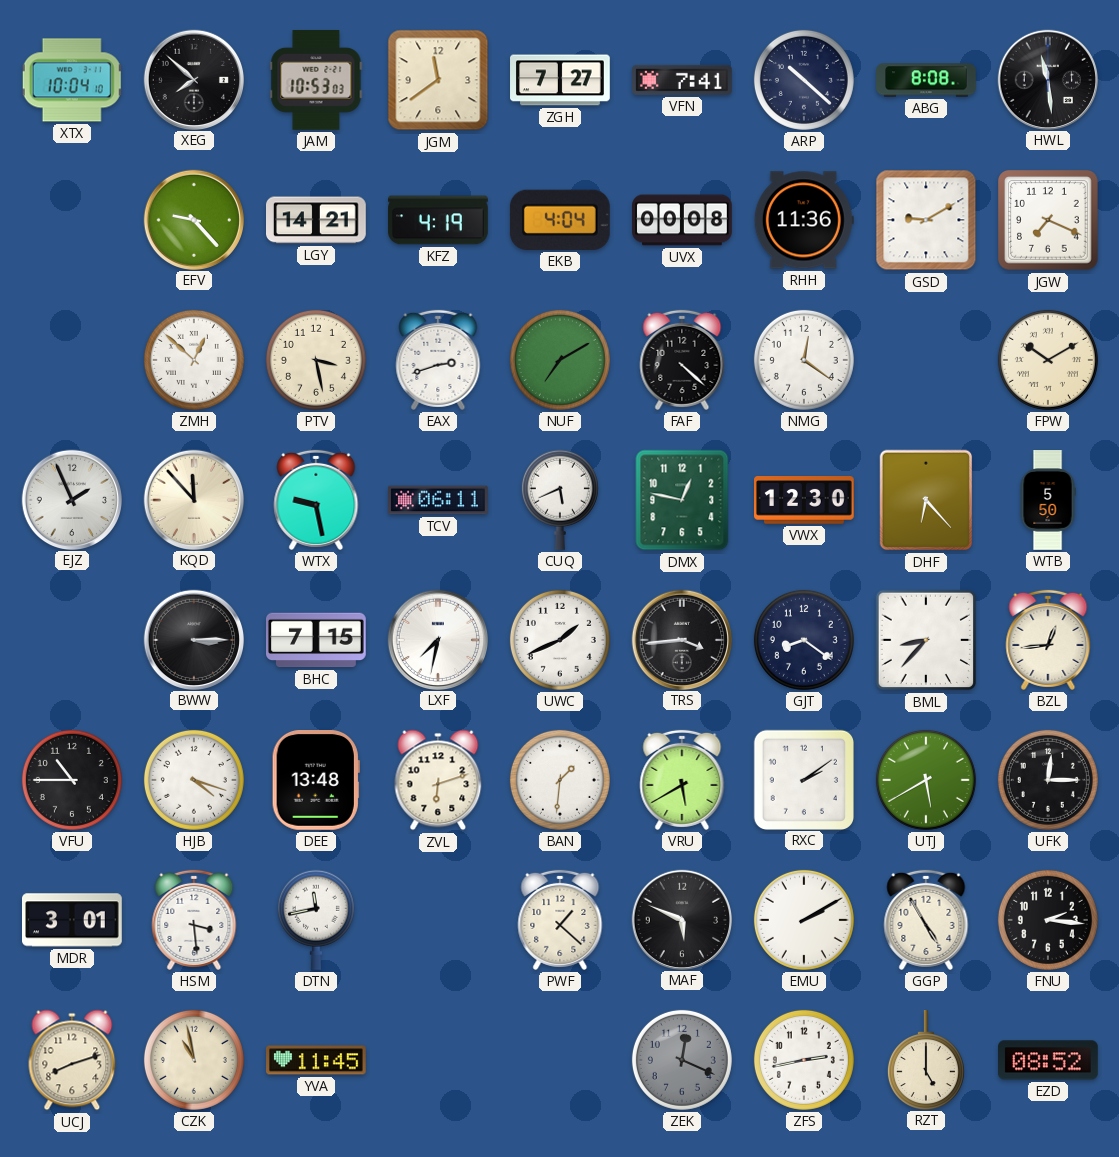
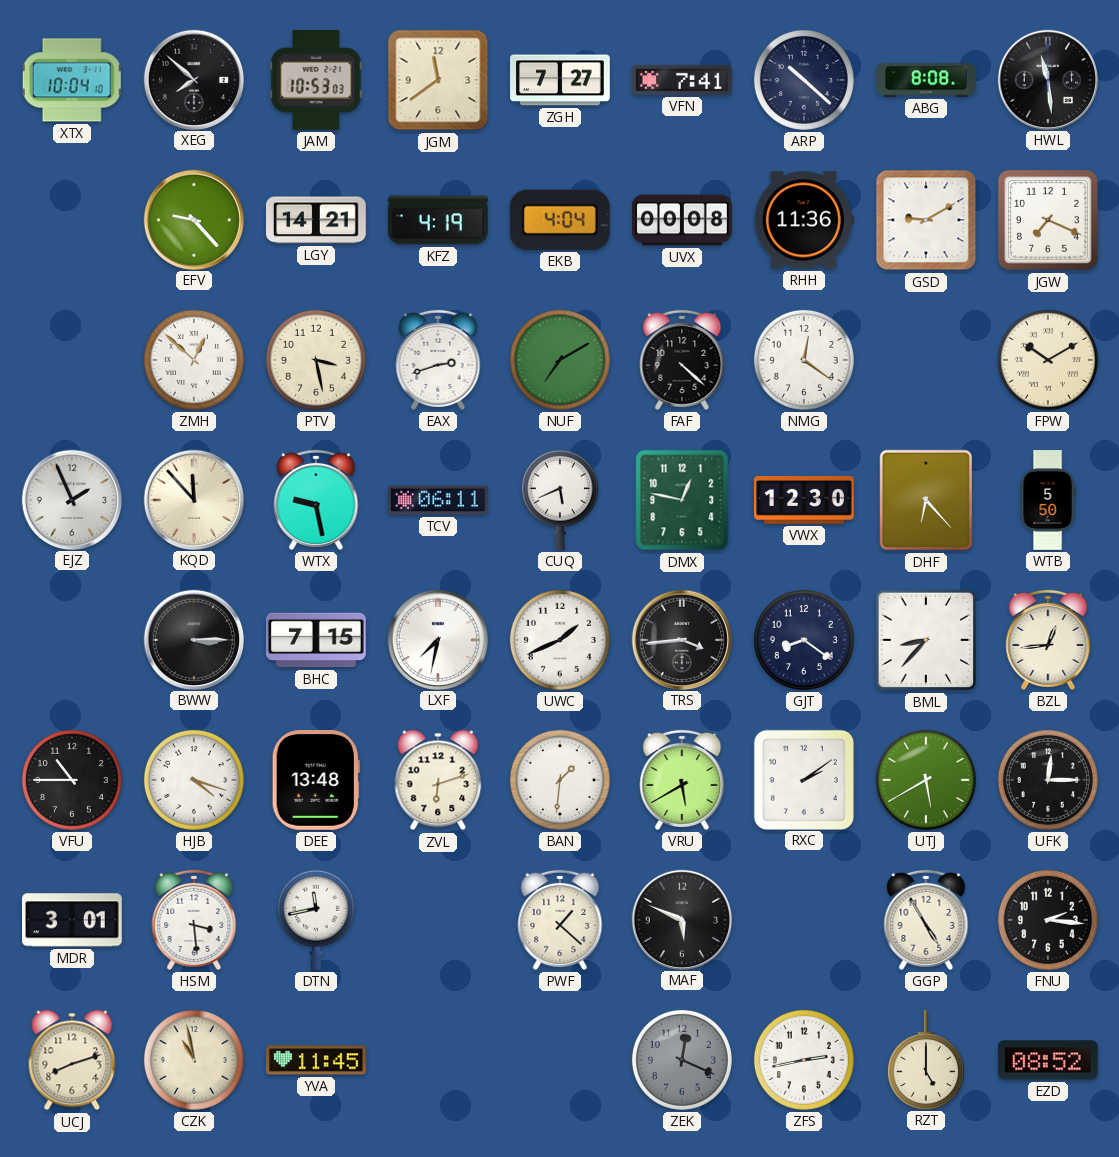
EMU: 2:10 -> none (804, 920)
